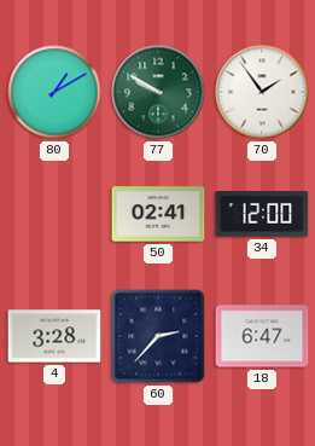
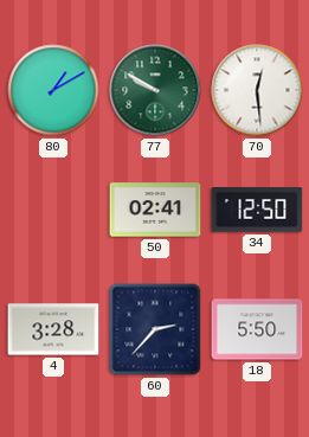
70: 1:54 -> 12:29 (257, 90)
34: 12:00 -> 12:50 (257, 210)
18: 6:47 -> 5:50 (257, 329)
